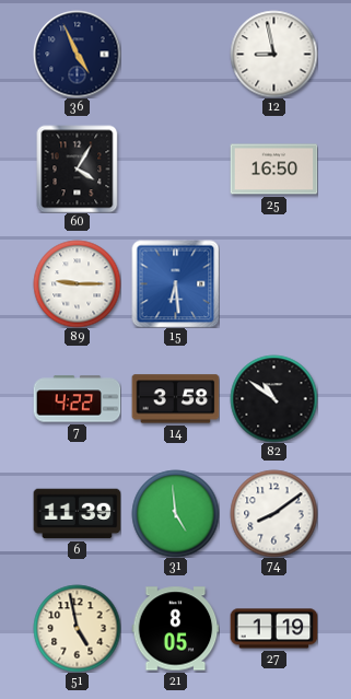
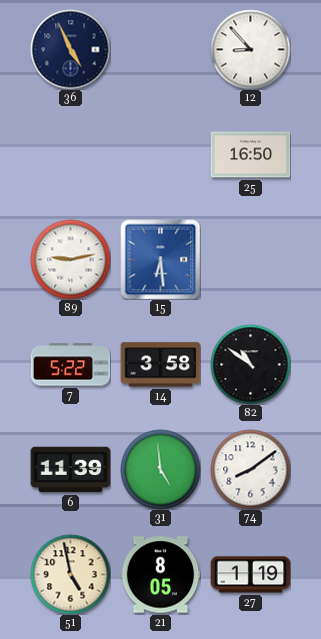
12: 8:58 -> 8:53 (250, 49)
60: 4:05 -> none (78, 168)
89: 9:15 -> 9:13 (70, 259)
7: 4:22 -> 5:22 (70, 365)
